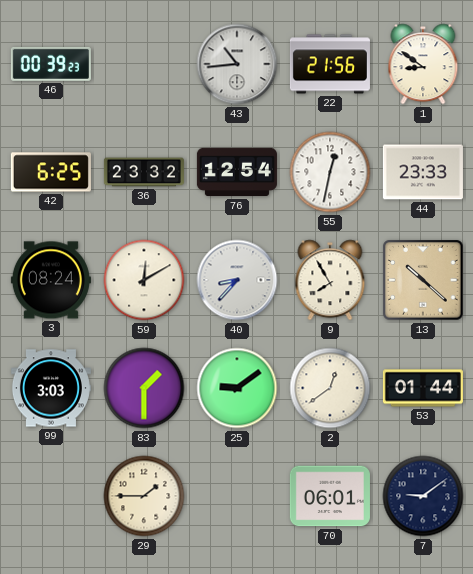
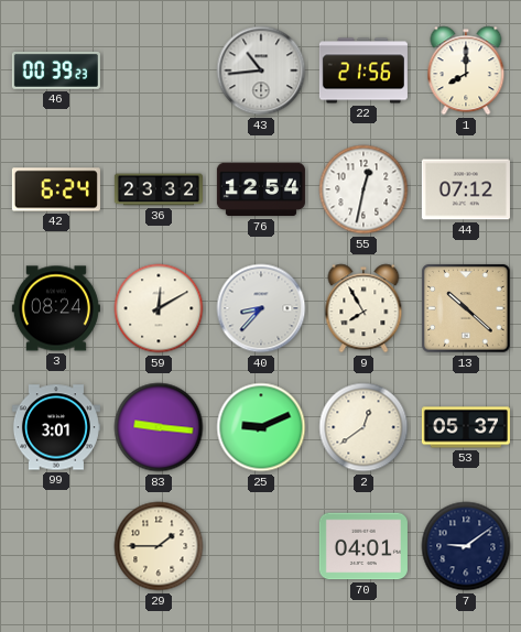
1: 8:51 -> 8:00 (466, 70)
42: 6:25 -> 6:24 (56, 189)
44: 23:33 -> 07:12 (466, 189)
99: 3:03 -> 3:01 (56, 427)
83: 1:30 -> 9:16 (159, 427)
25: 9:09 -> 9:11 (261, 427)
53: 01:44 -> 05:37 (466, 427)
70: 06:01 -> 04:01 (363, 546)
